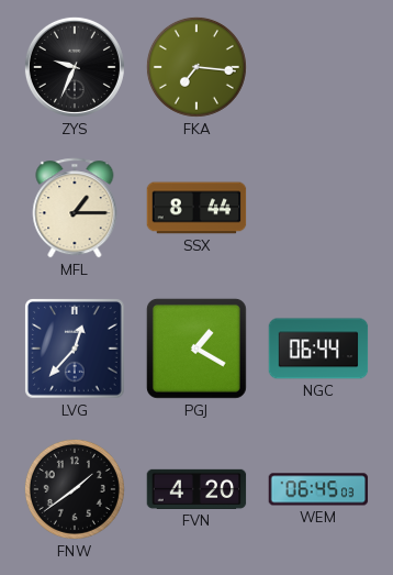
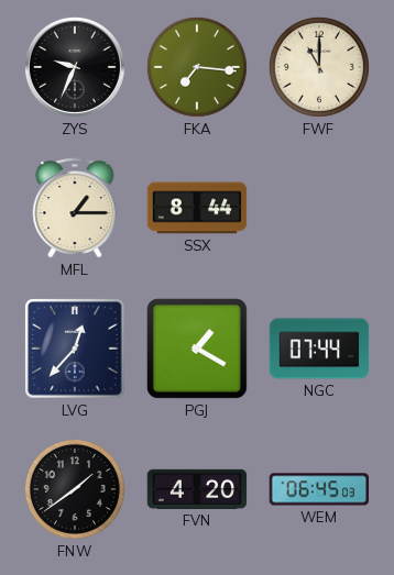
FWF: none -> 11:00 (319, 67)
NGC: 06:44 -> 07:44 (319, 349)
